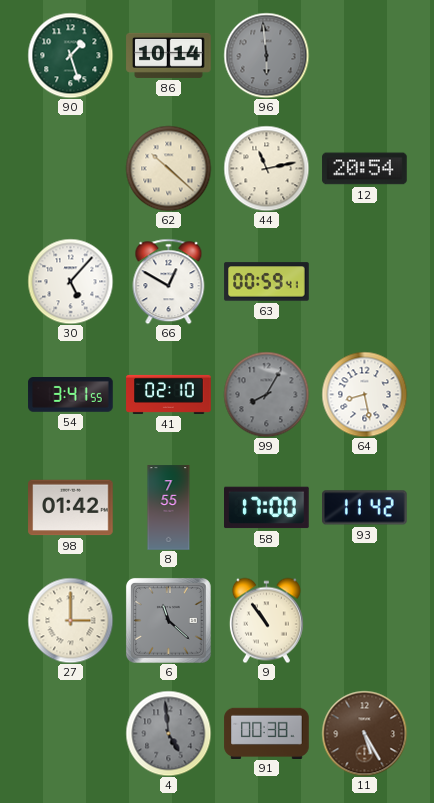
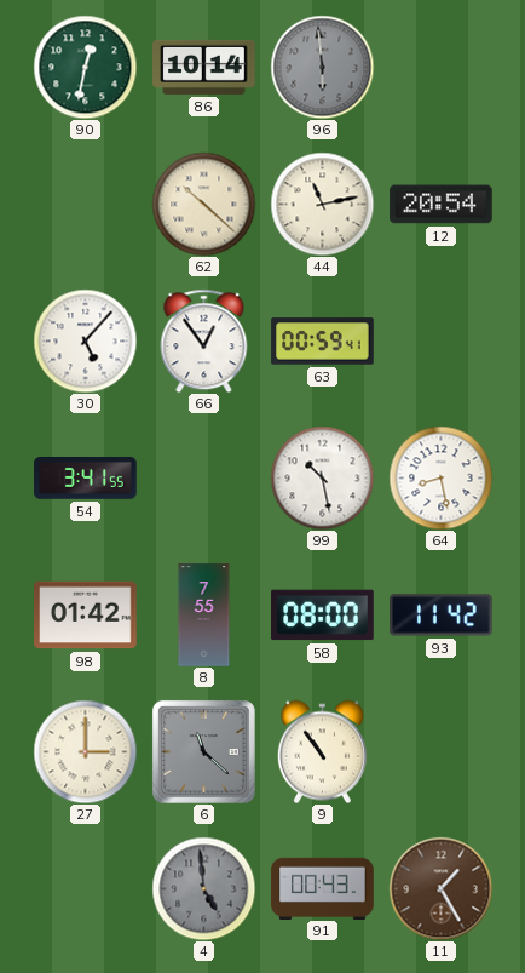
90: 1:27 -> 12:32 (85, 67)
66: 12:50 -> 12:54 (204, 340)
41: 02:10 -> none (169, 394)
99: 8:05 -> 10:28 (322, 477)
99 dial: grey -> white (322, 477)
58: 17:00 -> 08:00 (323, 616)
91: 00:38 -> 00:43 (323, 888)
11: 5:25 -> 1:25 (440, 888)
